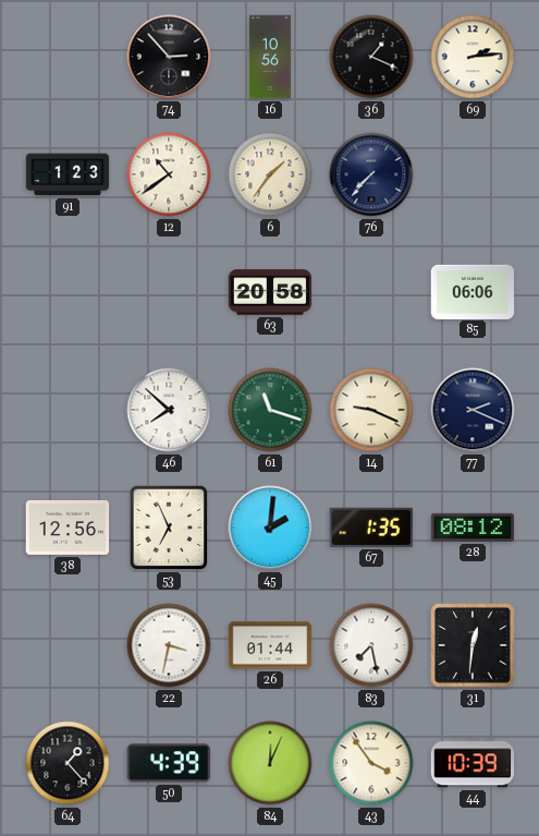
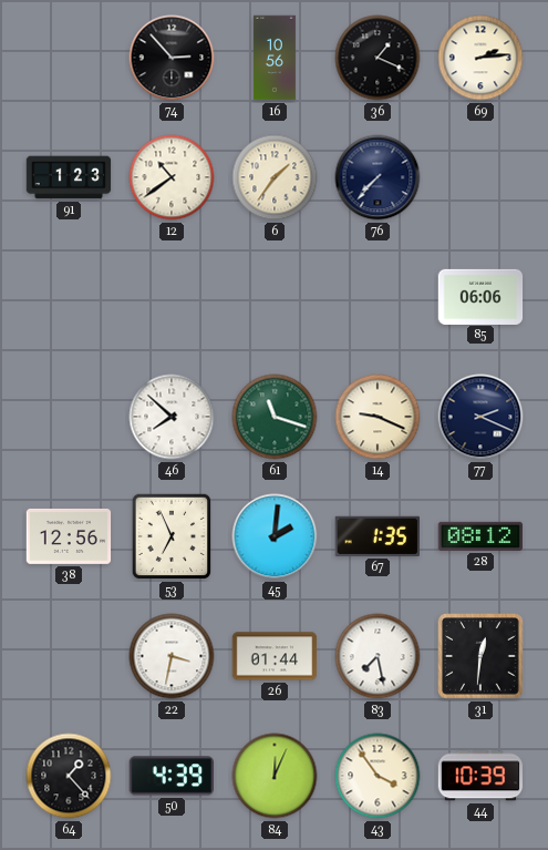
63: 20:58 -> none (270, 292)
